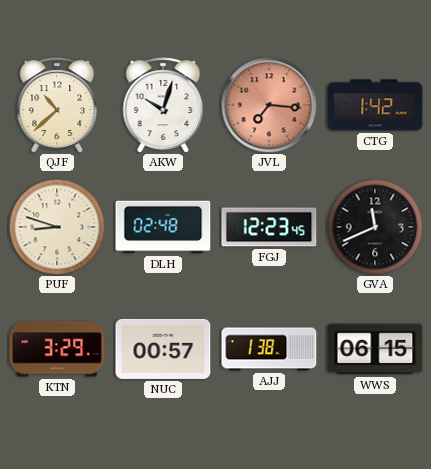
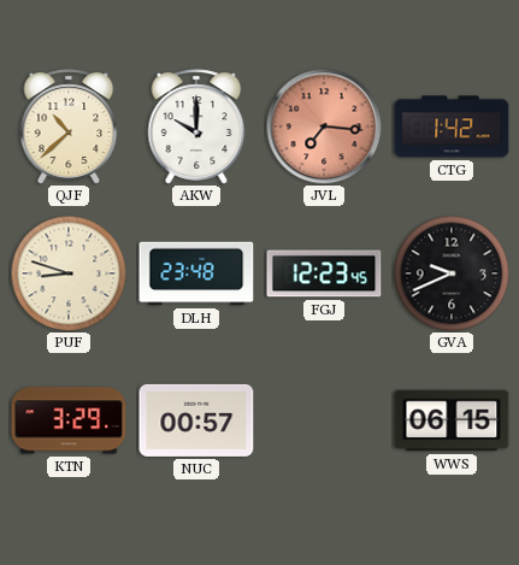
AKW: 10:03 -> 10:00 (196, 126)
DLH: 02:48 -> 23:48 (196, 273)
GVA: 11:41 -> 9:41 (452, 273)
AJJ: 1:38 -> none (269, 349)
